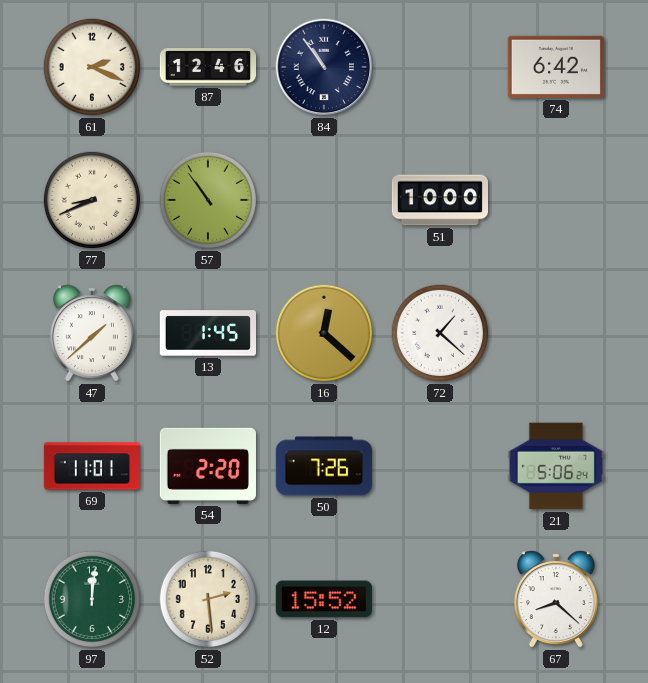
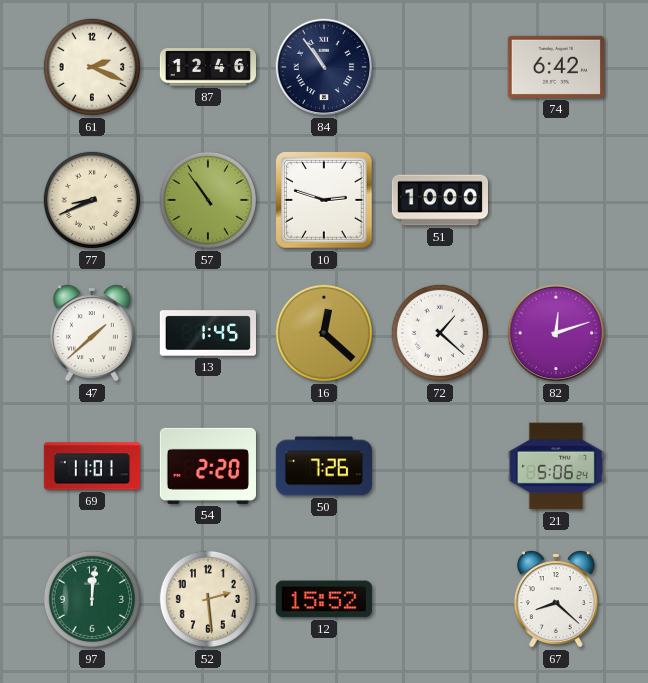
10: none -> 2:48 (324, 200)
82: none -> 12:12 (556, 333)
